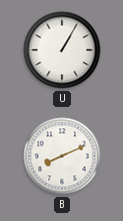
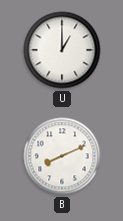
U: 1:05 -> 1:00 (62, 50)
